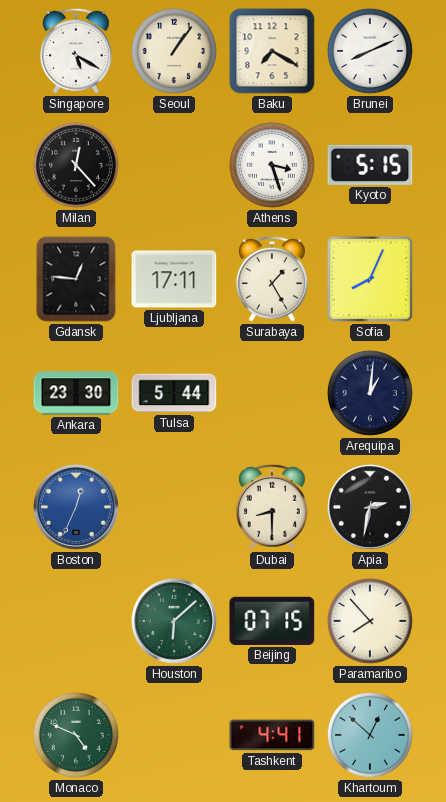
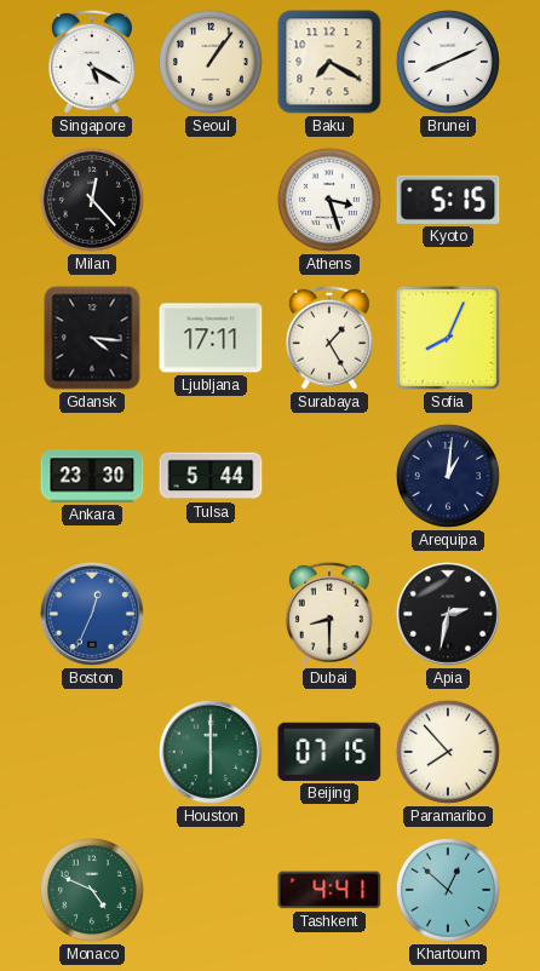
Gdansk: 12:46 -> 4:16 (92, 338)
Houston: 6:08 -> 6:00 (211, 752)
